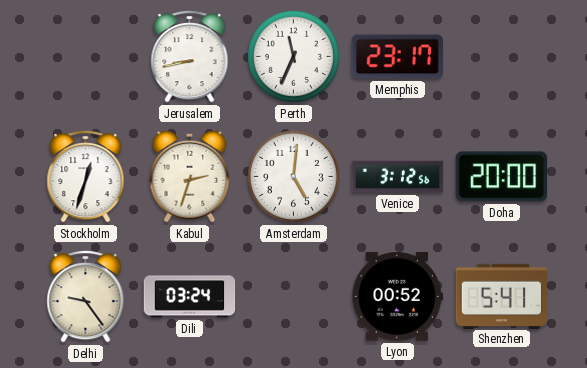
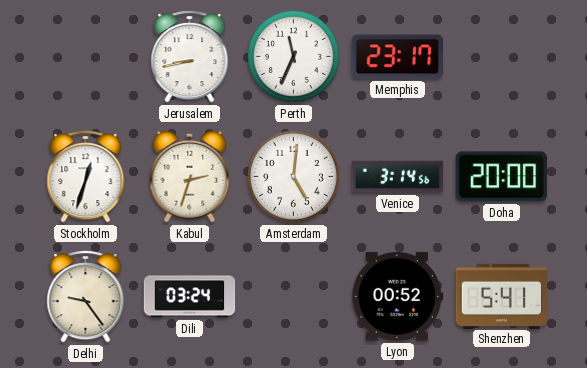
Venice: 3:12 -> 3:14 (398, 177)
